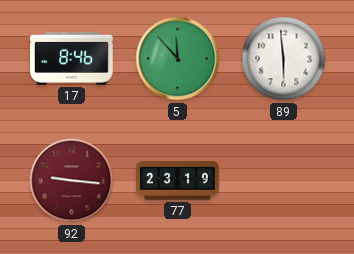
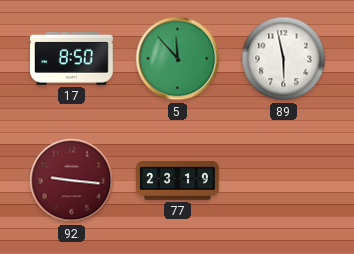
17: 8:46 -> 8:50 (72, 58)
89: 5:59 -> 5:58 (284, 59)
